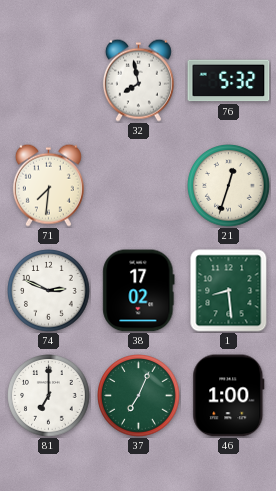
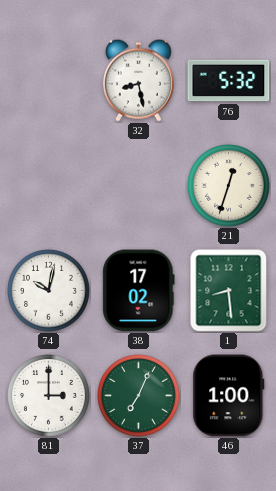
32: 7:58 -> 8:28 (138, 80)
71: 7:31 -> none (48, 185)
74: 2:49 -> 10:02 (49, 291)
81: 7:00 -> 3:00 (49, 396)
